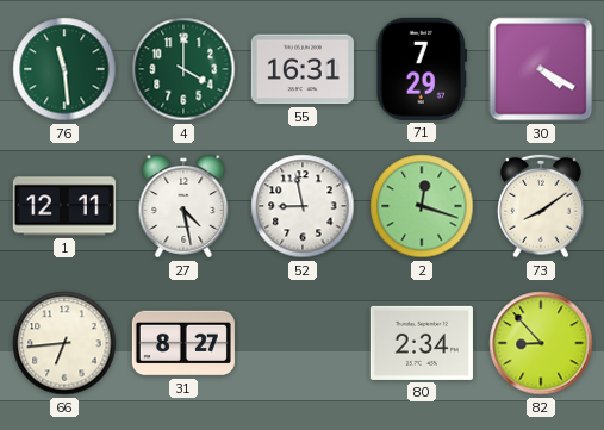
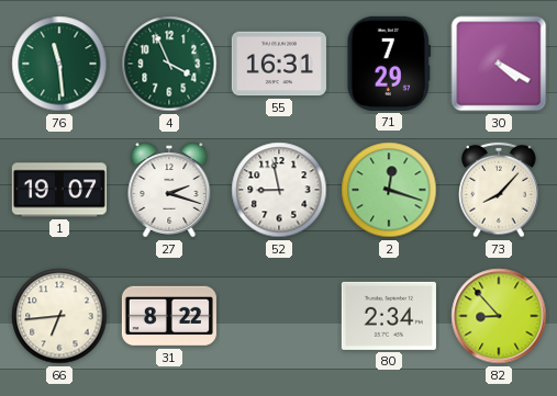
4: 4:00 -> 3:56 (169, 64)
1: 12:11 -> 19:07 (59, 190)
27: 4:28 -> 2:18 (169, 190)
73: 8:09 -> 8:07 (500, 190)
31: 8:27 -> 8:22 (169, 316)
